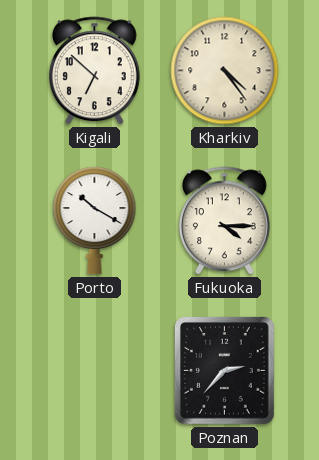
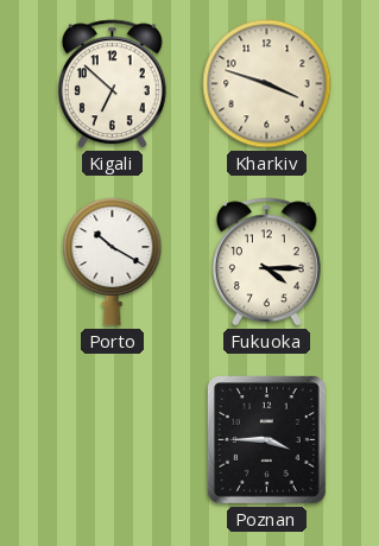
Kharkiv: 4:24 -> 3:48 (267, 84)
Poznan: 2:37 -> 3:45 (267, 440)
